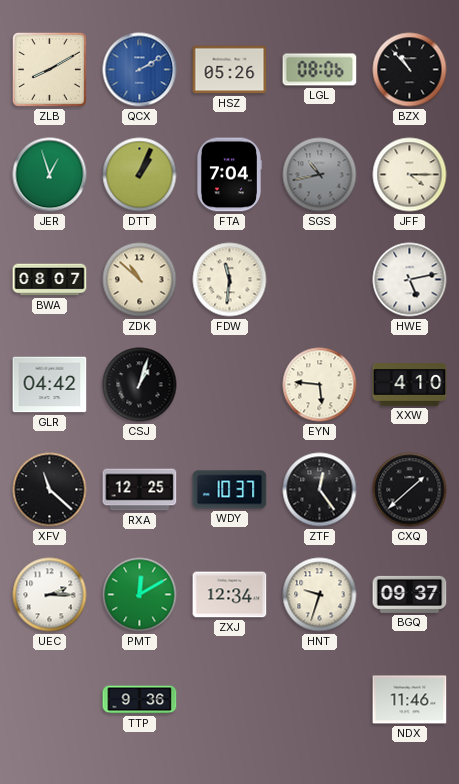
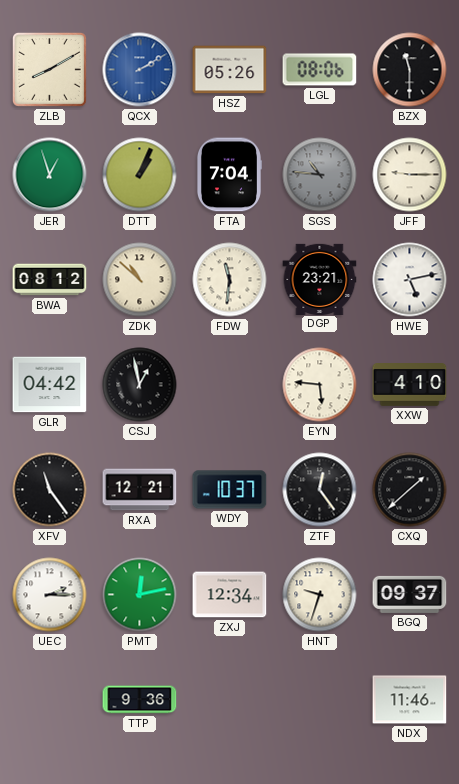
BZX: 10:53 -> 11:30 (410, 70)
SGS: 10:43 -> 10:46 (320, 175)
JFF: 4:15 -> 9:15 (410, 175)
BWA: 08:07 -> 08:12 (50, 280)
DGP: none -> 23:21 (320, 279)
CSJ: 1:03 -> 12:58 (140, 385)
XFV: 11:22 -> 11:24 (50, 490)
RXA: 12:25 -> 12:21 (140, 490)
PMT: 12:10 -> 12:13 (140, 595)
